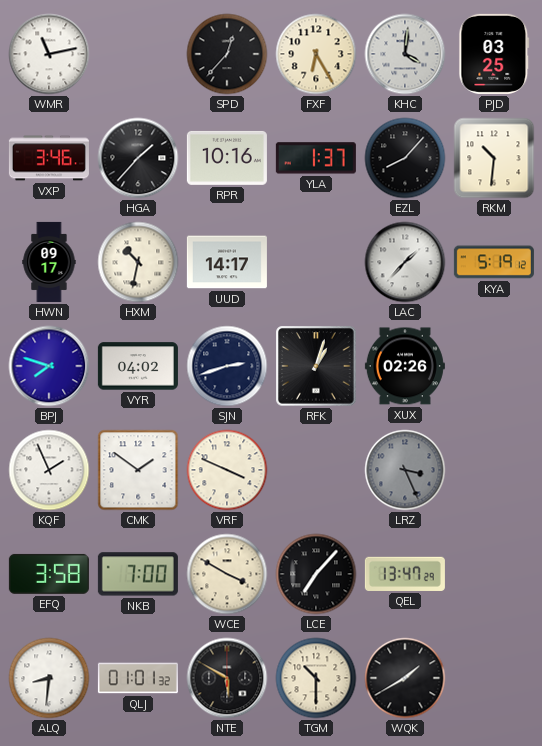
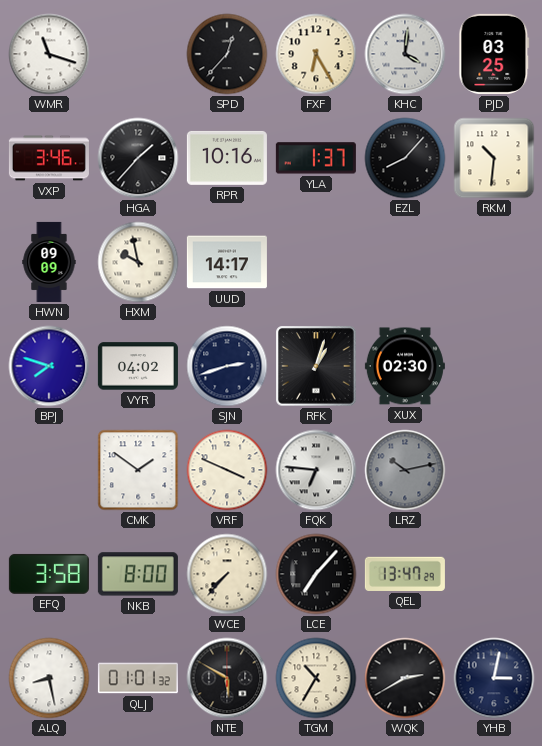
WMR: 11:13 -> 11:18 (49, 54)
HWN: 09:17 -> 09:09 (49, 262)
HXM: 10:32 -> 9:58 (138, 262)
LAC: 1:37 -> none (405, 262)
KYA: 5:19 -> none (494, 262)
XUX: 02:26 -> 02:30 (405, 366)
KQF: 1:56 -> none (49, 470)
FQK: none -> 6:46 (316, 470)
LRZ: 3:26 -> 10:13 (405, 470)
NKB: 7:00 -> 8:00 (138, 574)
WCE: 3:50 -> 7:37 (227, 574)
ALQ: 8:31 -> 8:28 (49, 678)
TGM: 10:30 -> 10:35 (316, 678)
WQK: 1:40 -> 2:40 (405, 678)
YHB: none -> 3:02 (494, 678)
